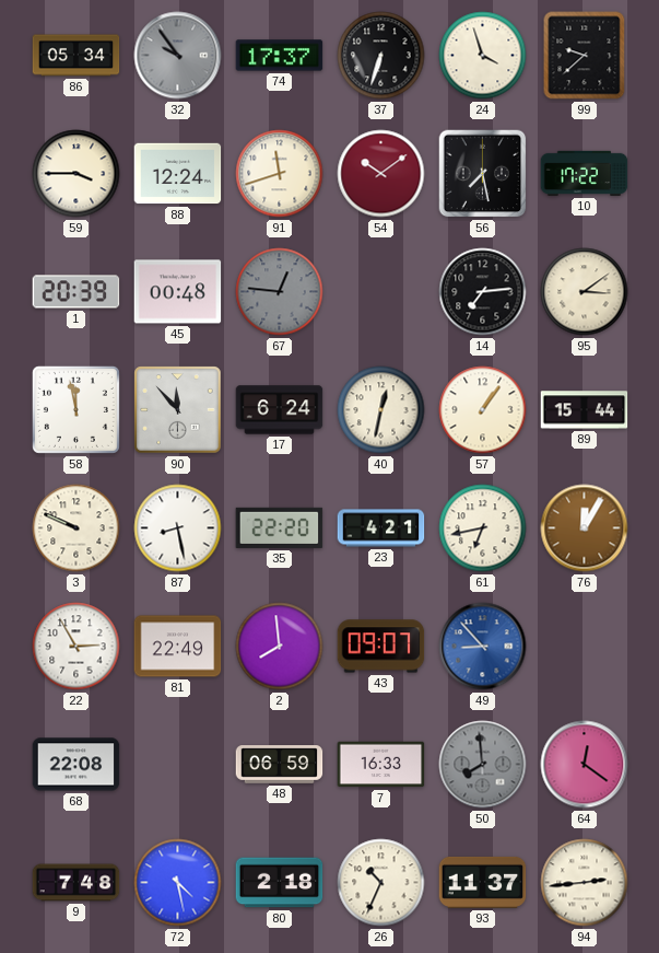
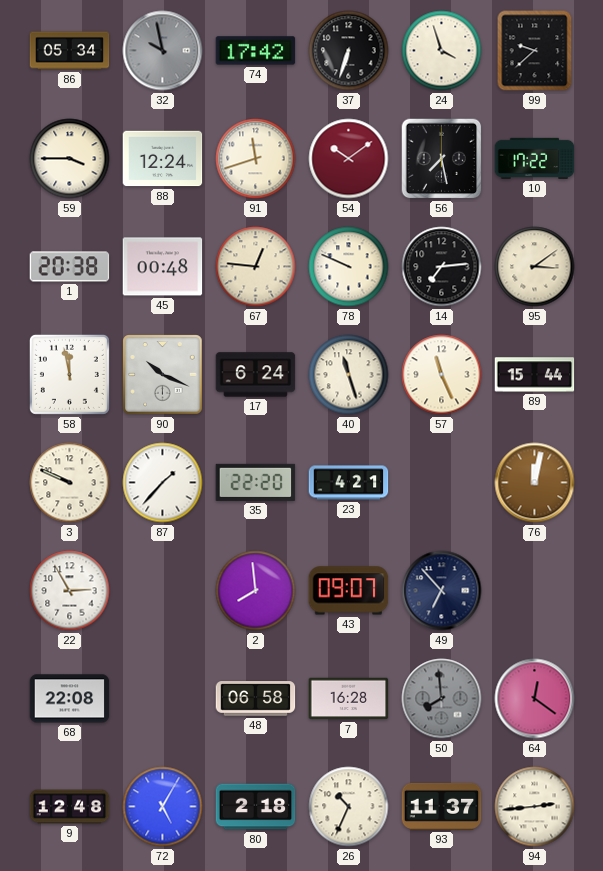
32: 9:54 -> 9:58 (163, 51)
74: 17:37 -> 17:42 (256, 51)
1: 20:39 -> 20:38 (70, 267)
67 dial: grey -> cream (256, 267)
78: none -> 9:49 (349, 267)
90: 11:53 -> 10:19 (163, 375)
40: 12:32 -> 11:27 (349, 375)
57: 1:06 -> 11:26 (442, 375)
87: 8:28 -> 1:37 (163, 483)
61: 6:43 -> none (483, 528)
76: 12:05 -> 12:02 (535, 483)
81: 22:49 -> none (178, 647)
49: 8:53 -> 6:53 (442, 591)
49 dial: blue -> navy (442, 591)
48: 06:59 -> 06:58 (256, 699)
7: 16:33 -> 16:28 (349, 699)
9: 7:48 -> 12:48 (70, 807)
72: 4:28 -> 5:05 (163, 807)
